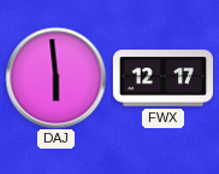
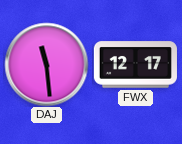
DAJ: 5:59 -> 11:29 (46, 64)
